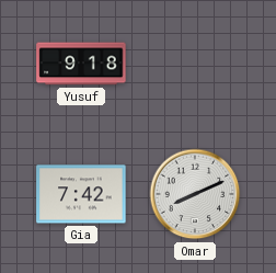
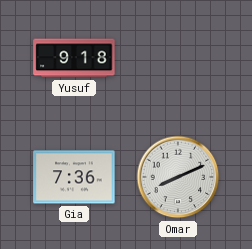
Gia: 7:42 -> 7:36 (74, 177)
